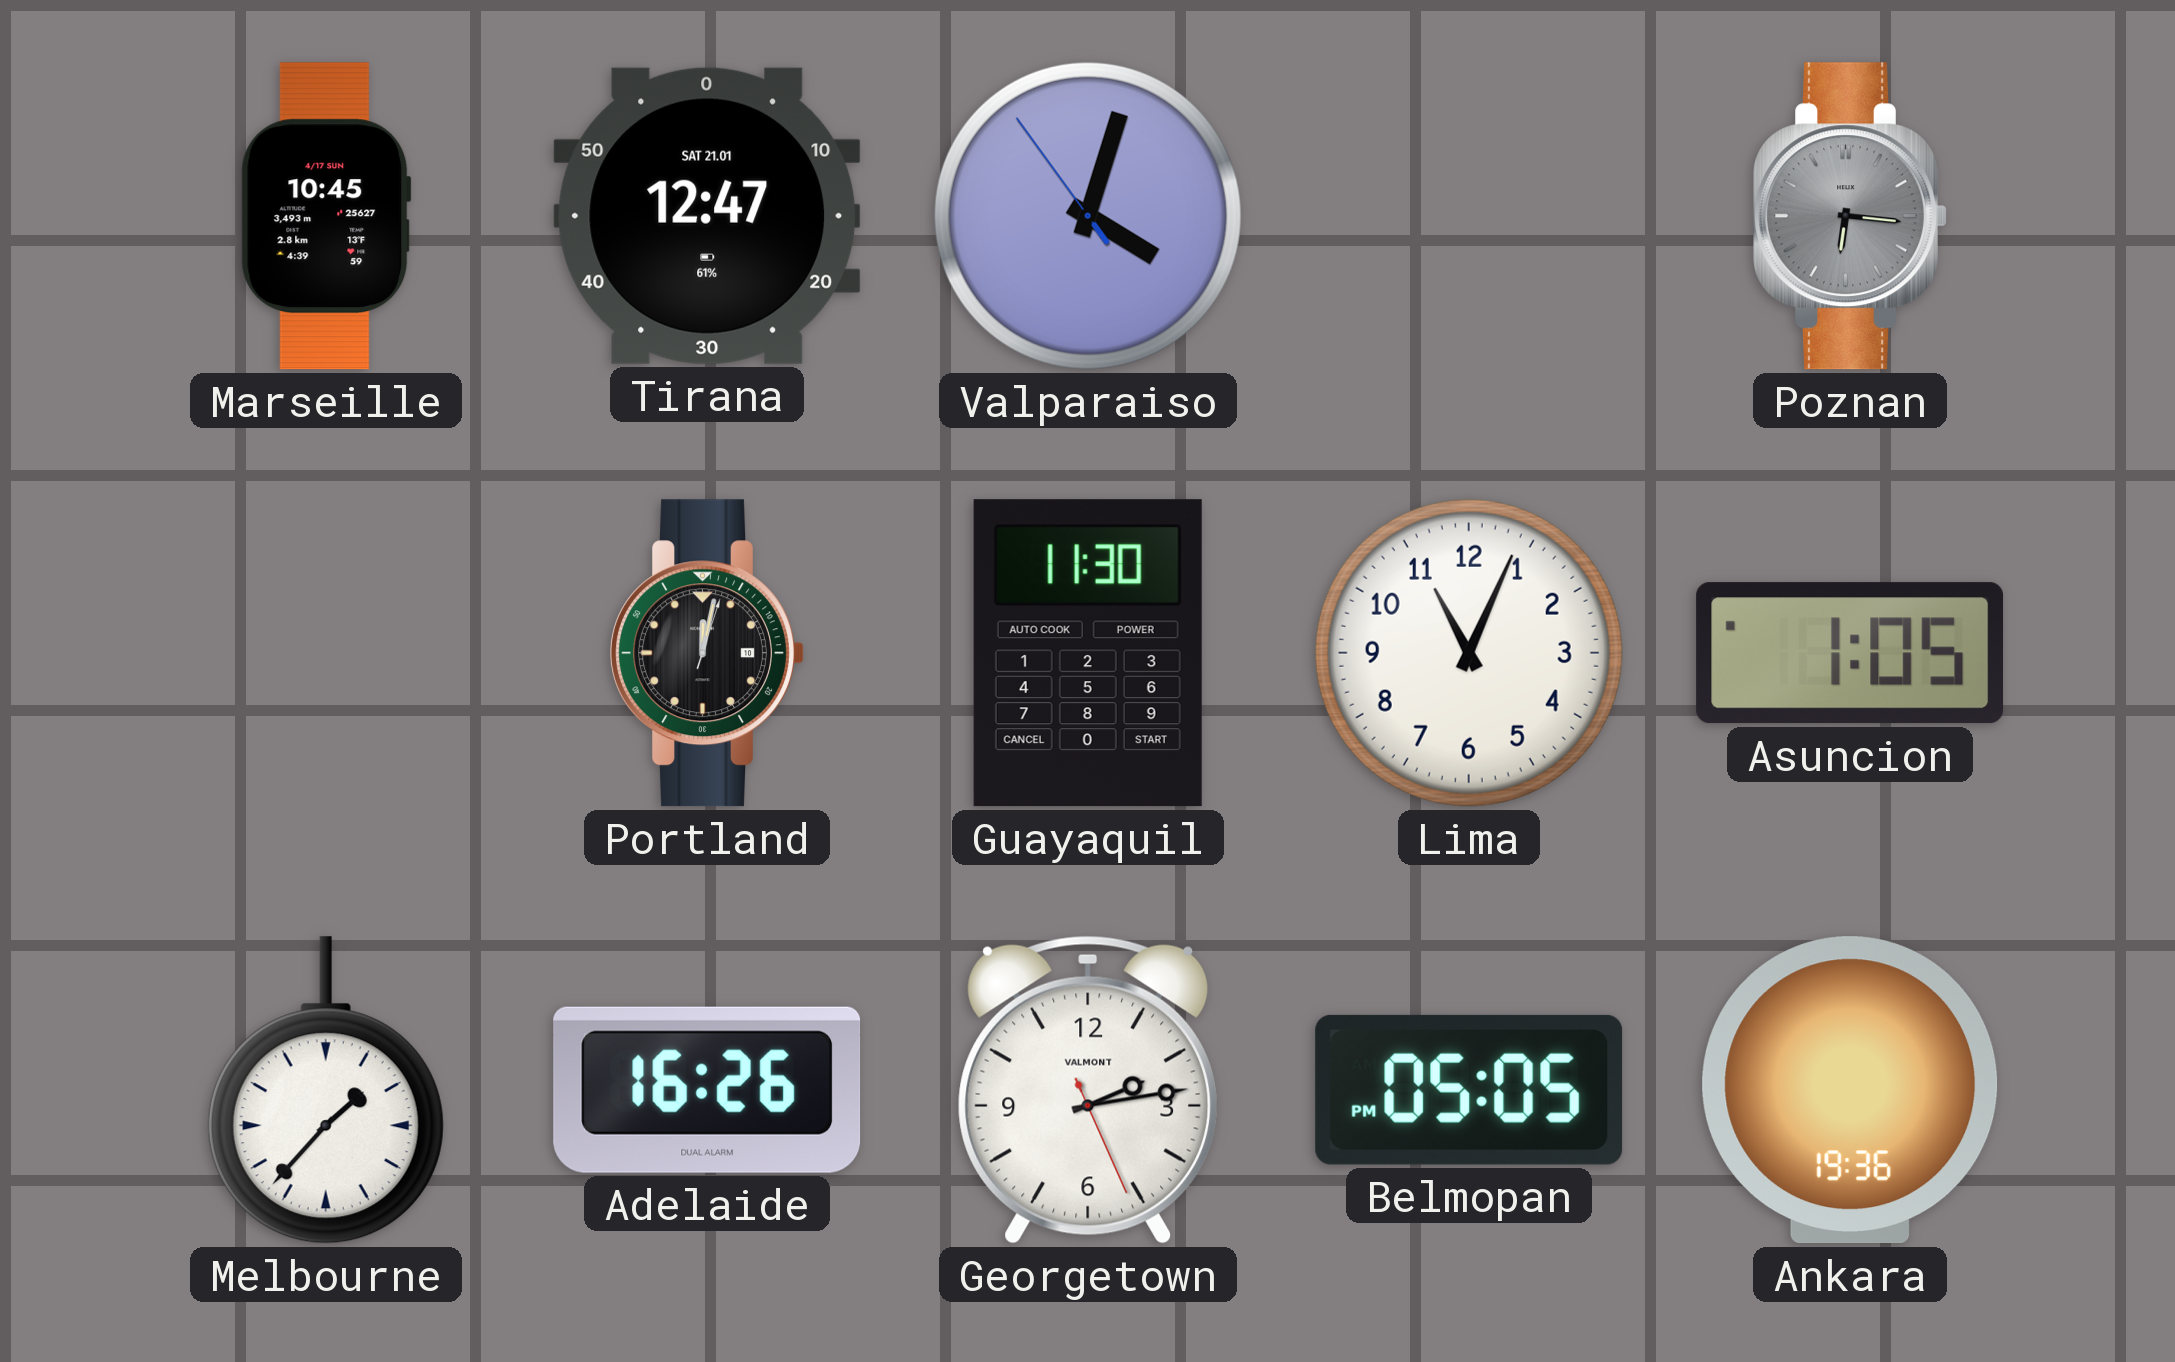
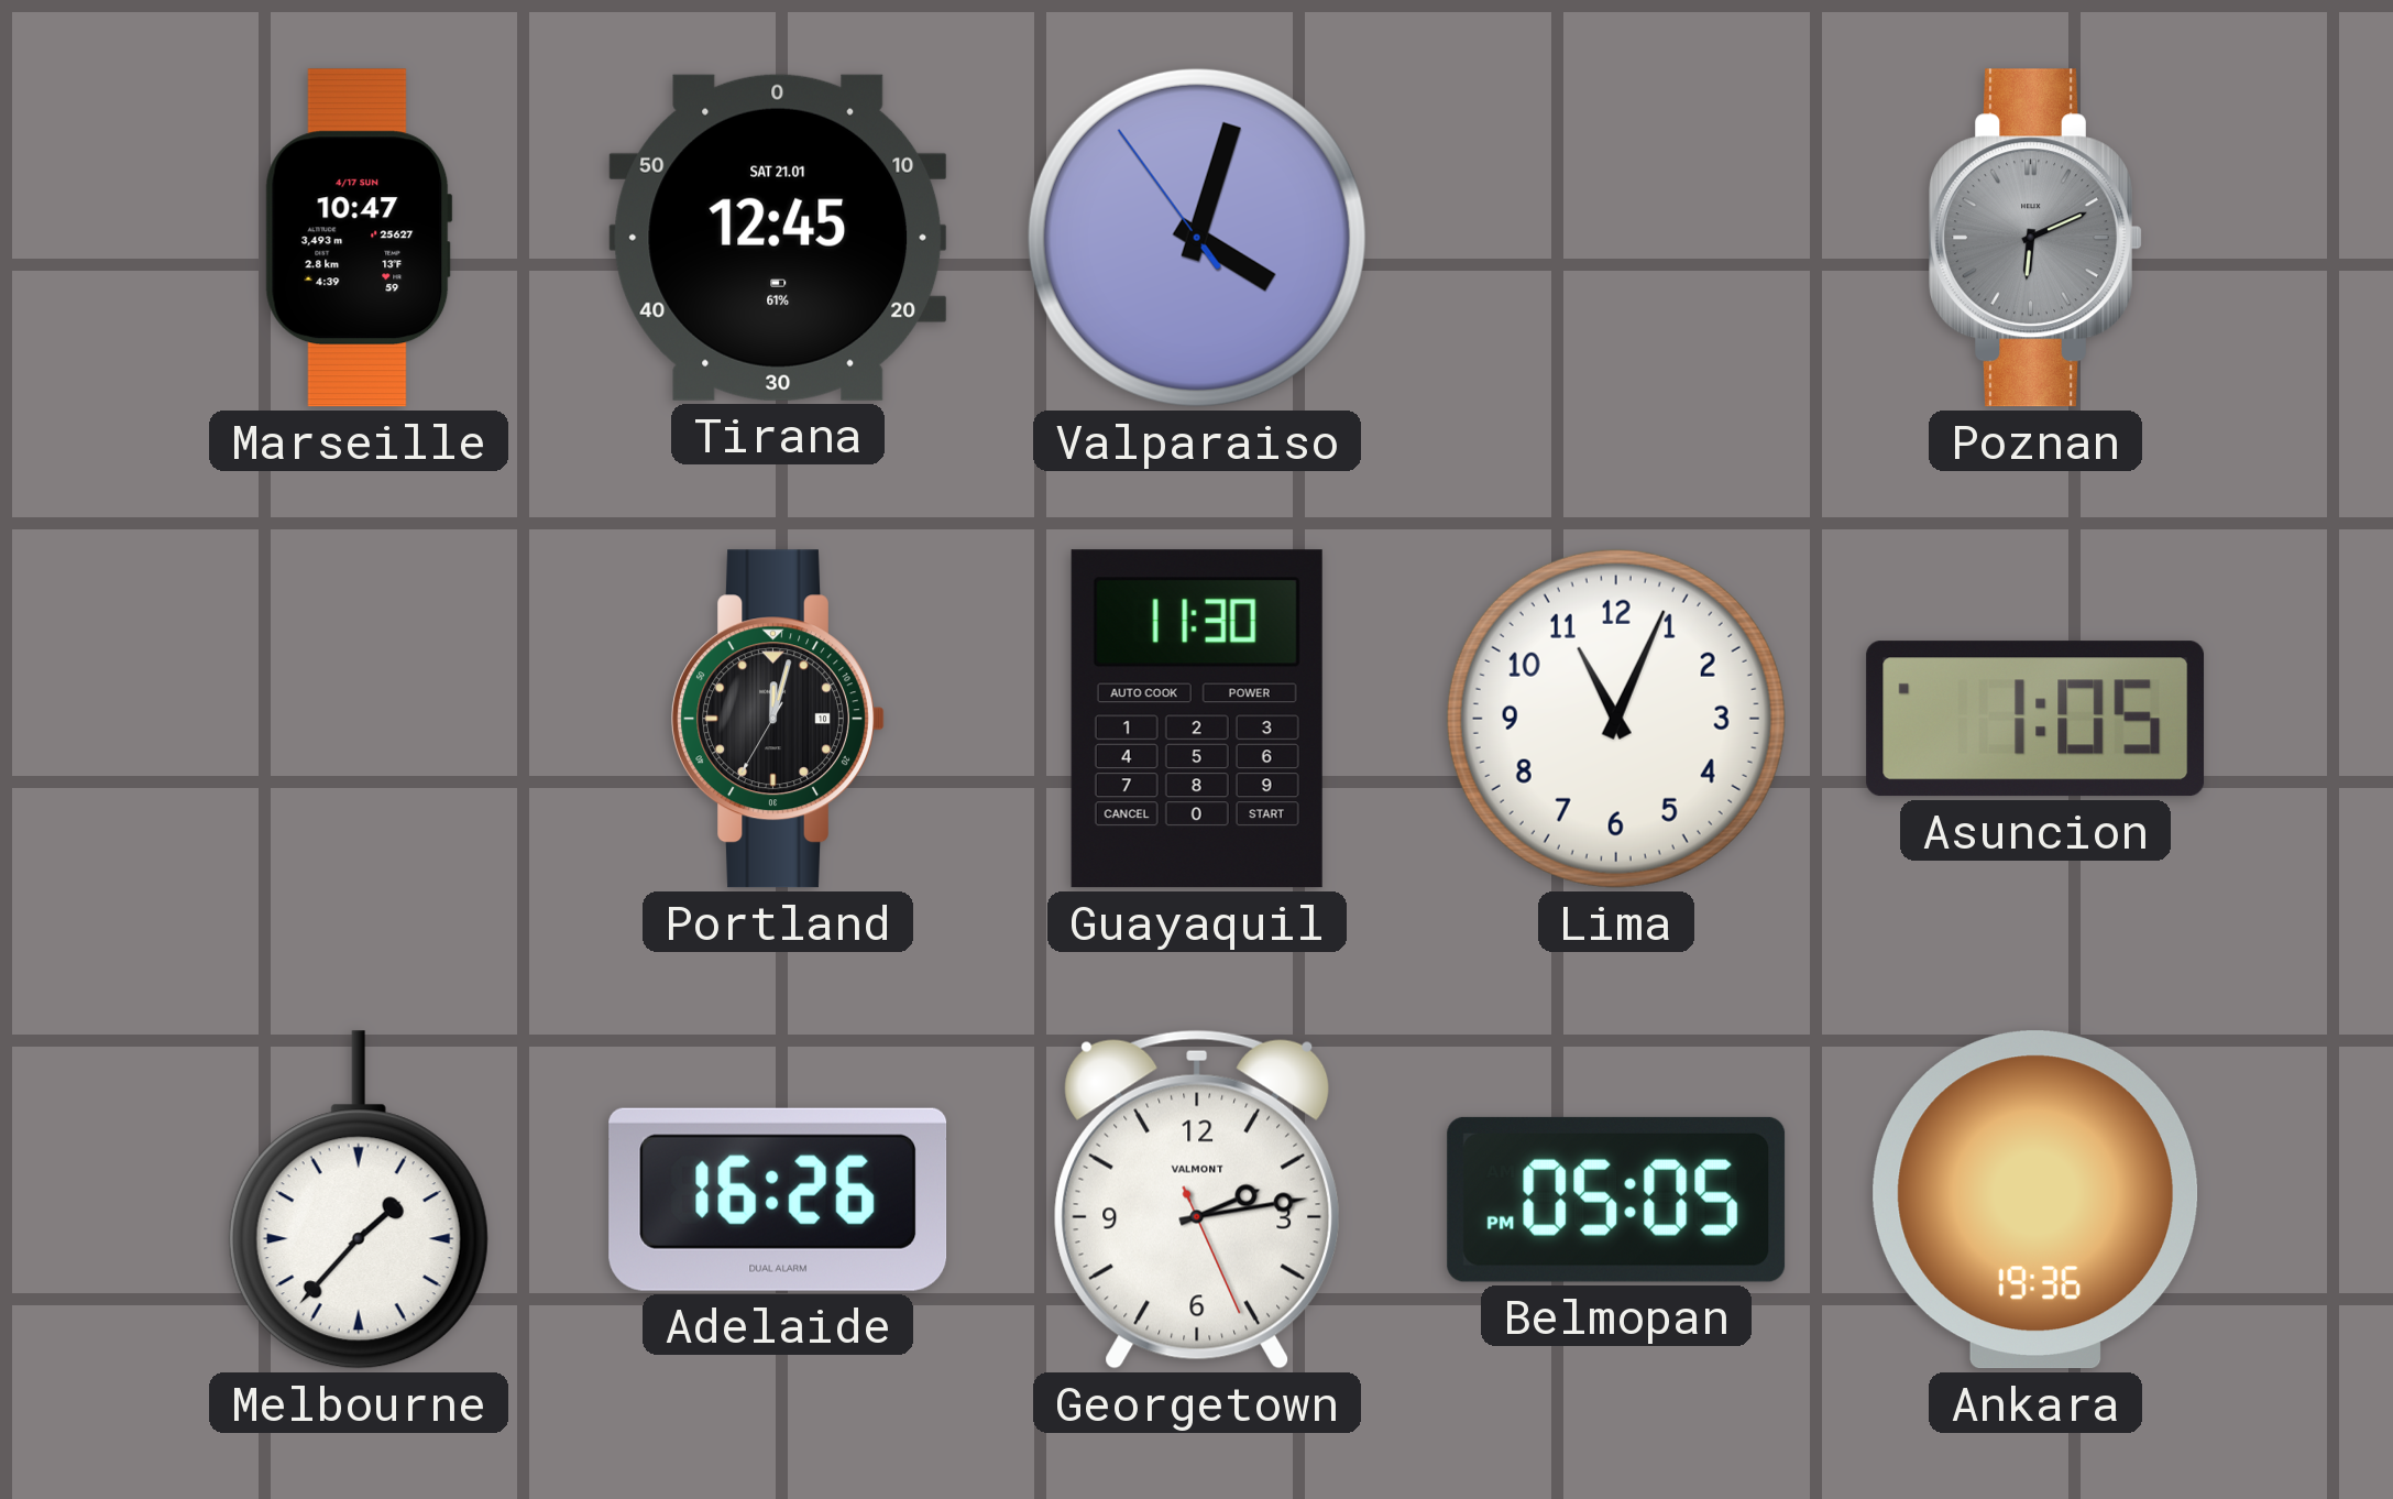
Marseille: 10:45 -> 10:47 (359, 238)
Tirana: 12:47 -> 12:45 (778, 238)
Poznan: 6:16 -> 6:11 (2035, 238)
Portland: 12:02:03 -> 12:02:35 (778, 719)
